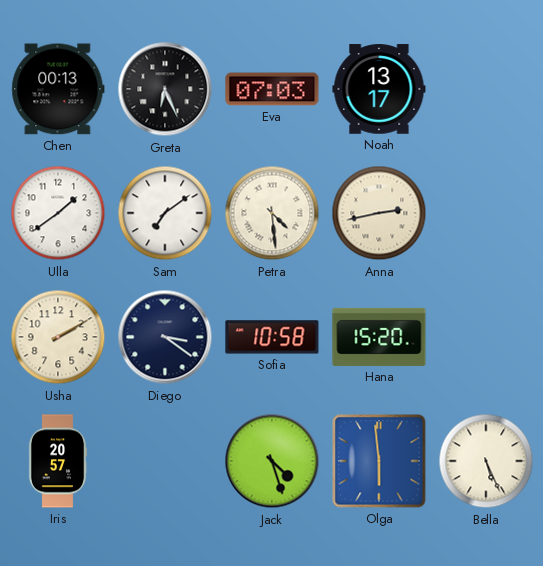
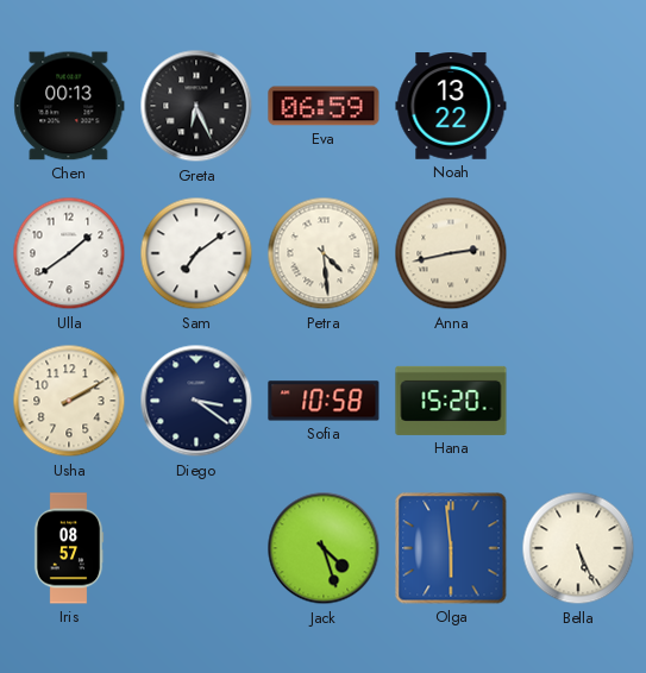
Eva: 07:03 -> 06:59 (324, 106)
Noah: 13:17 -> 13:22 (451, 106)
Iris: 20:57 -> 08:57 (69, 548)
